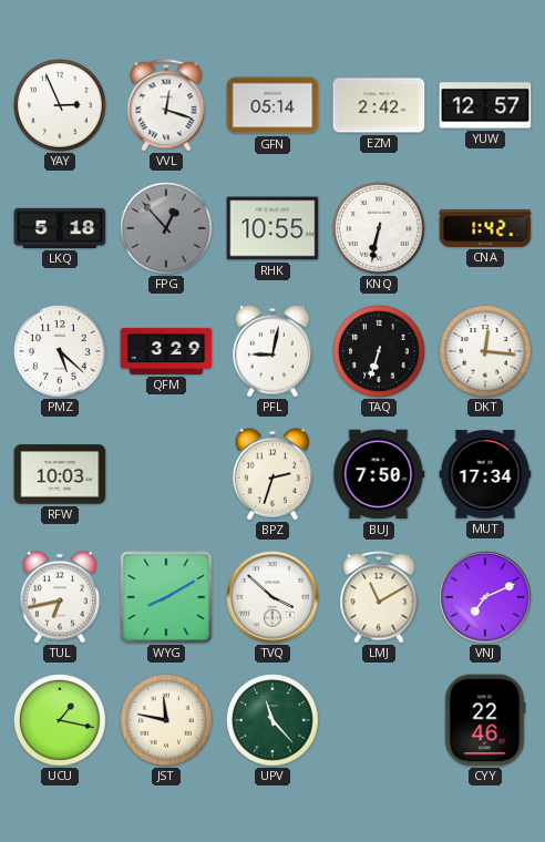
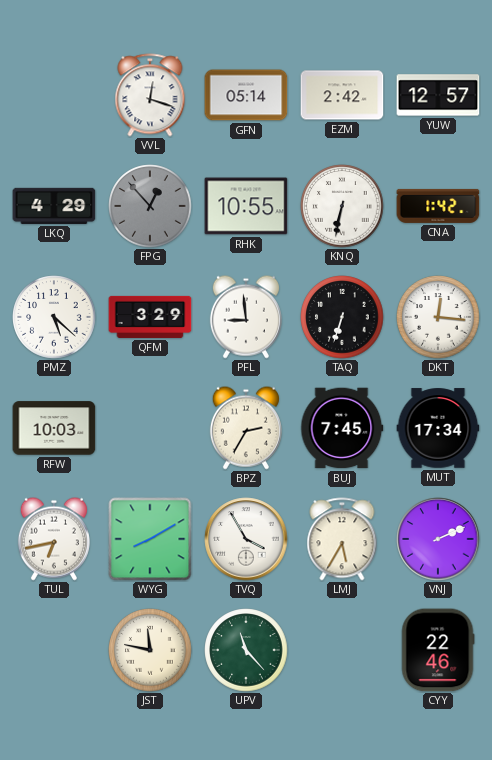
YAY: 2:56 -> none (60, 105)
LKQ: 5:18 -> 4:29 (54, 206)
PFL: 9:02 -> 8:59 (246, 317)
BPZ: 2:33 -> 2:35 (246, 428)
BUJ: 7:50 -> 7:45 (342, 428)
TVQ: 3:52 -> 3:55 (246, 539)
LMJ: 11:10 -> 5:35 (342, 539)
VNJ: 7:11 -> 2:11 (438, 539)
UCU: 1:17 -> none (60, 720)
